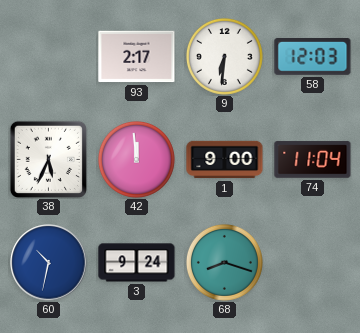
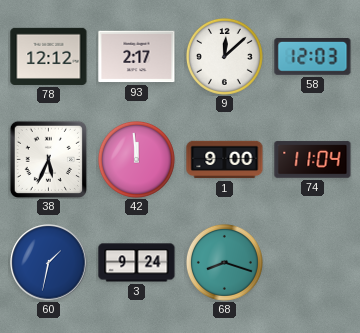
78: none -> 12:12 (49, 56)
9: 6:31 -> 12:08 (224, 56)
60: 10:32 -> 1:32 (49, 263)
